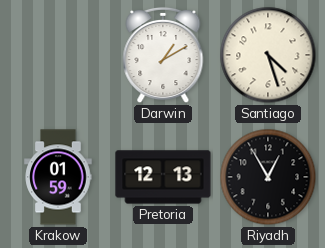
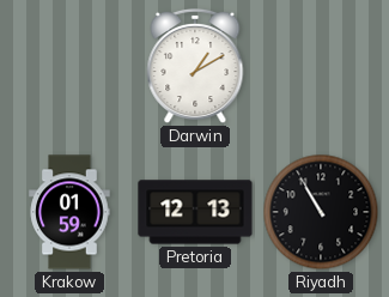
Santiago: 4:27 -> none (268, 55)
Riyadh: 12:55 -> 10:55 (321, 212)
